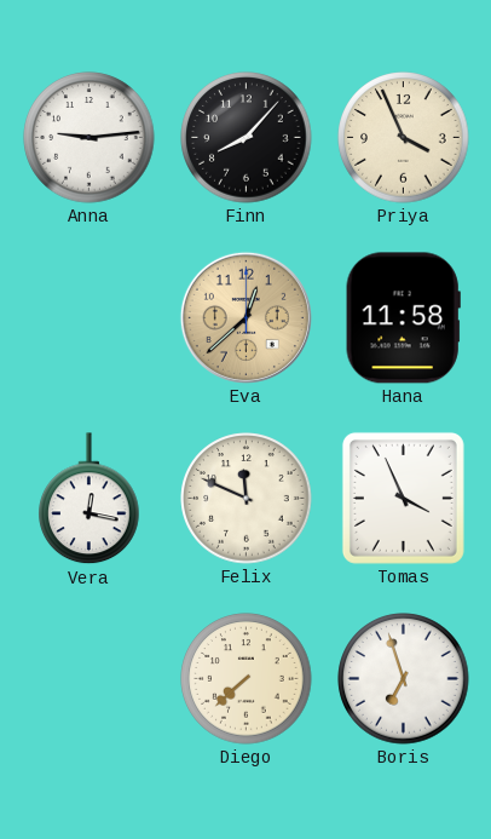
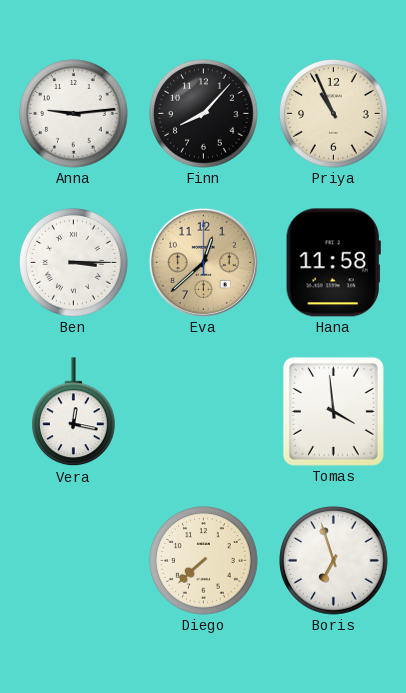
Priya: 3:56 -> 10:56 (334, 114)
Ben: none -> 3:15 (74, 263)
Felix: 11:49 -> none (247, 499)
Tomas: 3:56 -> 3:59 (333, 411)
